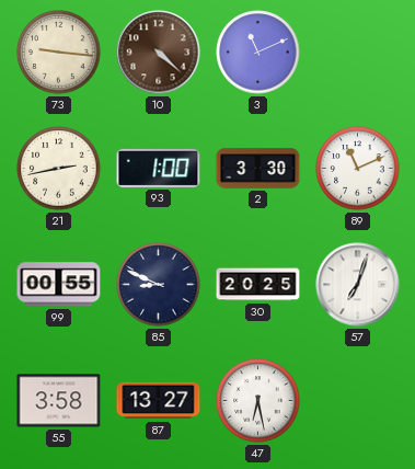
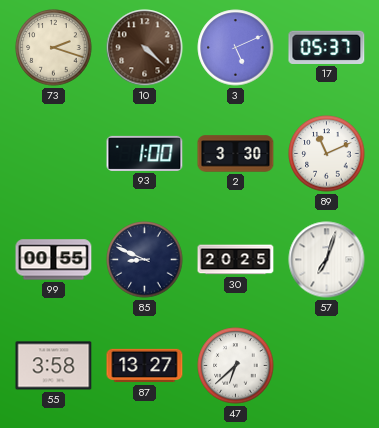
73: 9:16 -> 2:18 (54, 48)
3: 11:11 -> 5:11 (236, 48)
17: none -> 05:37 (327, 47)
21: 2:43 -> none (59, 169)
47: 6:28 -> 6:38 (236, 366)
